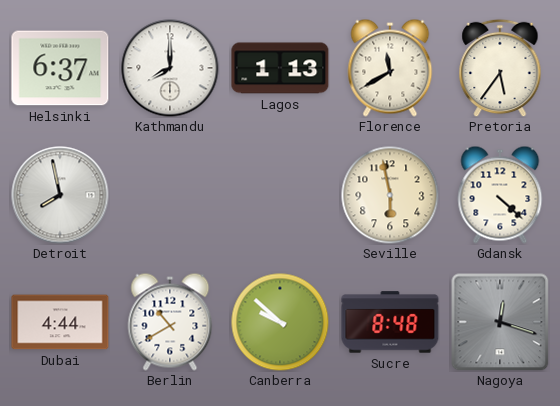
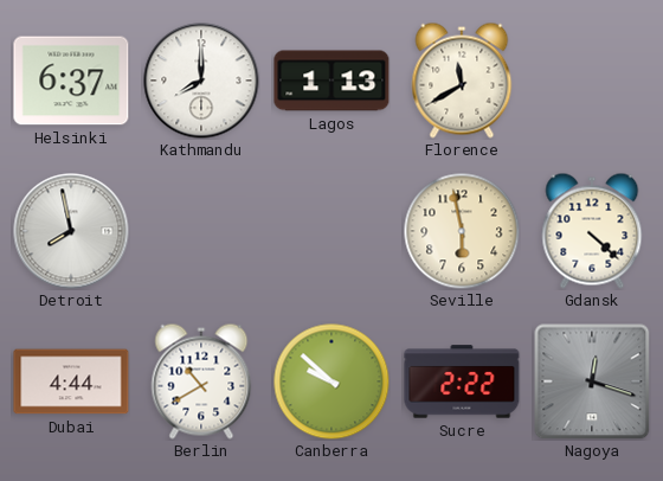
Pretoria: 5:36 -> none (500, 68)
Sucre: 8:48 -> 2:22 (462, 381)
